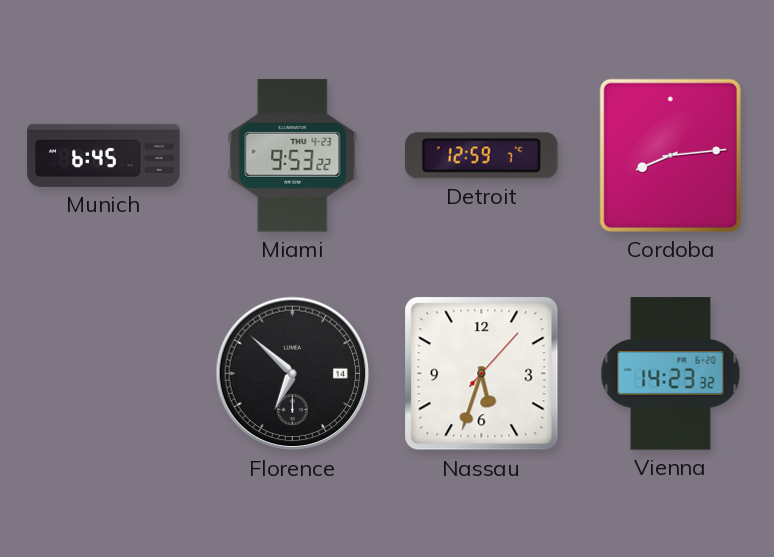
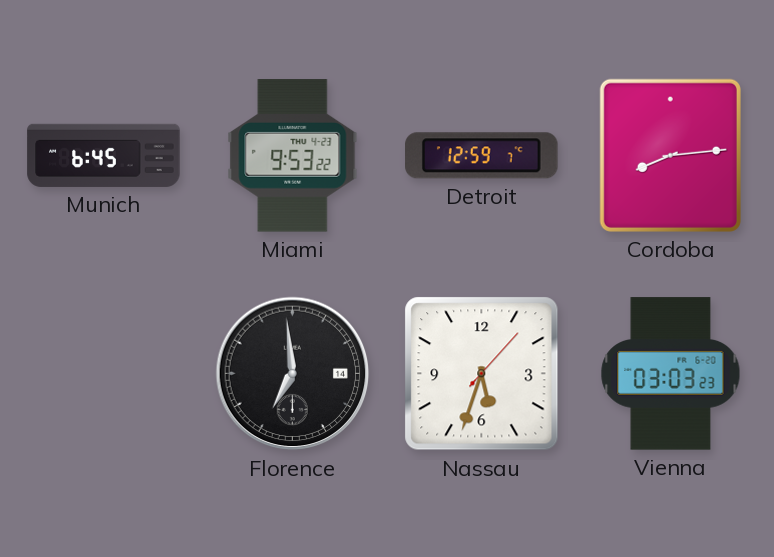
Florence: 6:52 -> 6:59 (293, 374)
Vienna: 14:23 -> 03:03 (671, 374)
